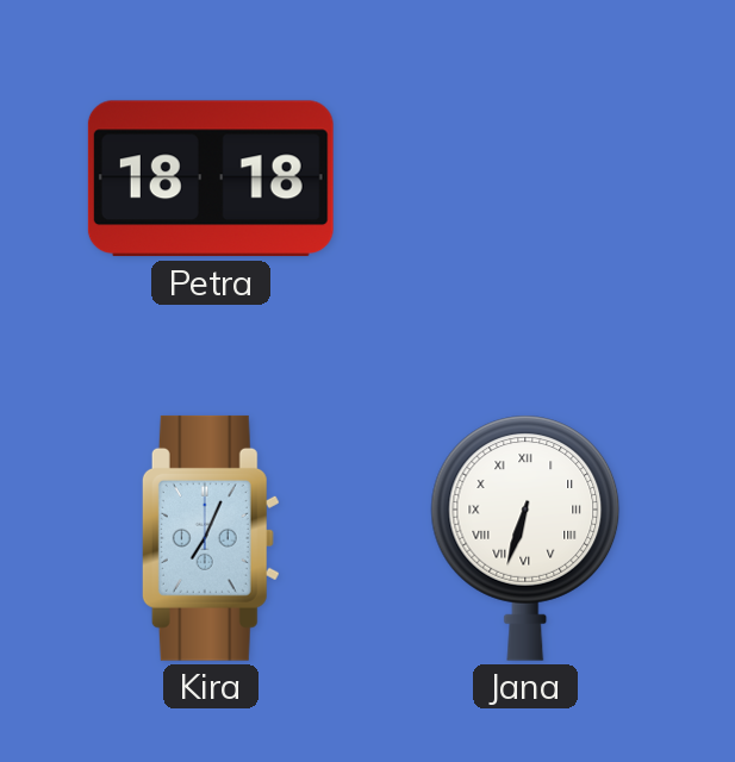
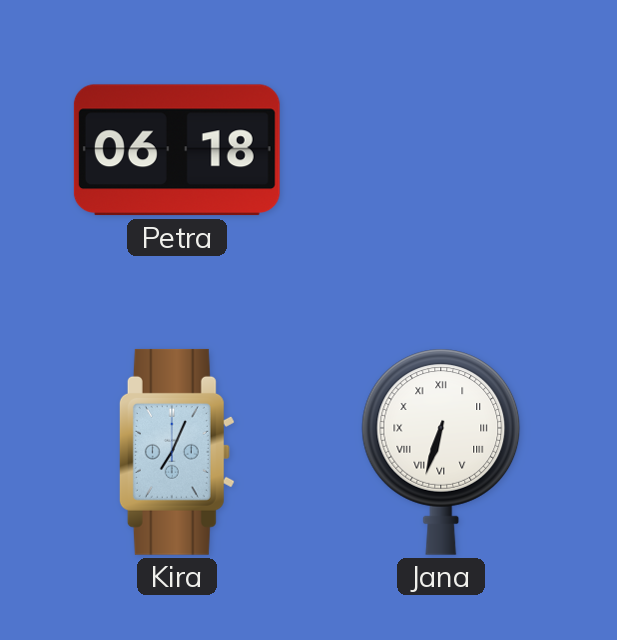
Petra: 18:18 -> 06:18 (177, 150)
